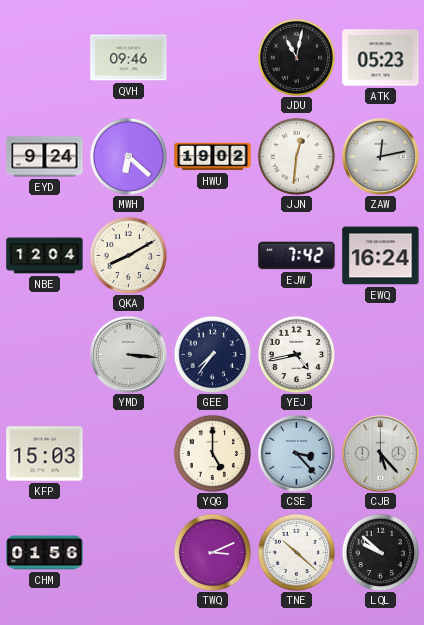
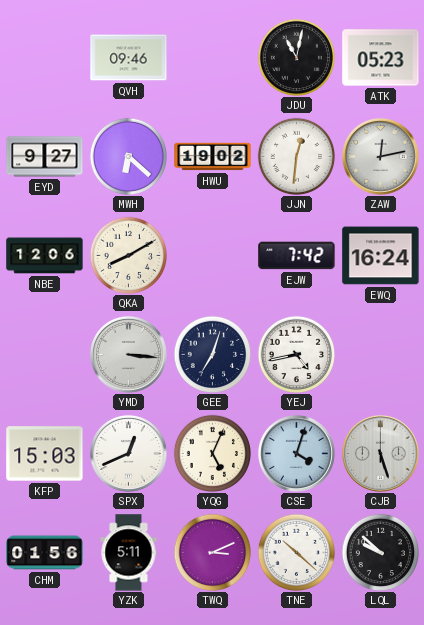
EYD: 9:24 -> 9:27 (45, 157)
NBE: 12:04 -> 12:06 (45, 256)
GEE: 7:36 -> 7:03 (212, 354)
SPX: none -> 12:41 (128, 453)
YQG: 5:00 -> 5:04 (212, 453)
CSE: 3:23 -> 4:03 (296, 453)
CJB: 5:23 -> 5:27 (380, 453)
YZK: none -> 5:11 (129, 553)
